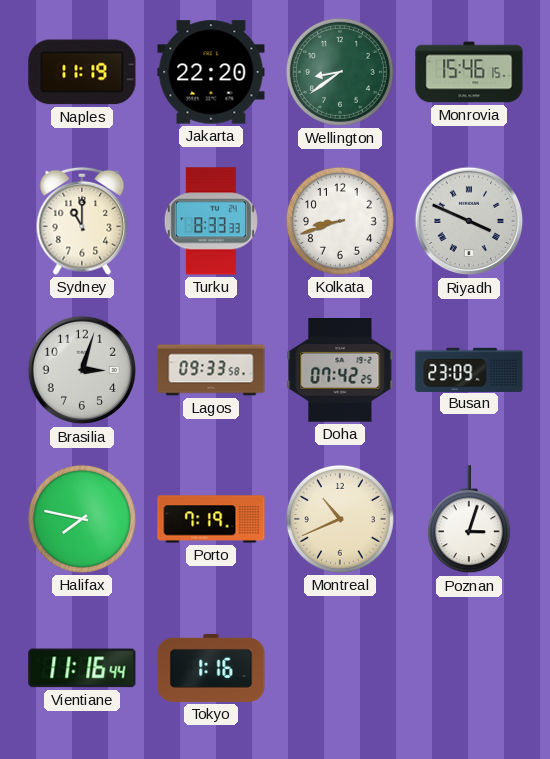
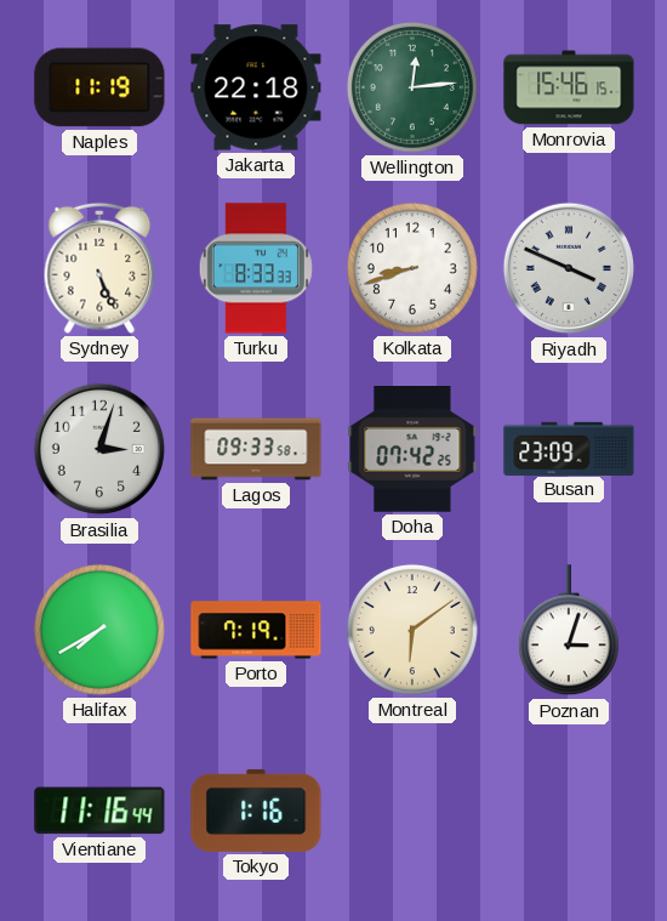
Jakarta: 22:20 -> 22:18 (256, 87)
Wellington: 8:39 -> 12:14 (412, 87)
Sydney: 11:00 -> 5:26 (99, 268)
Halifax: 7:47 -> 7:40 (99, 630)
Montreal: 10:41 -> 6:09 (412, 630)
